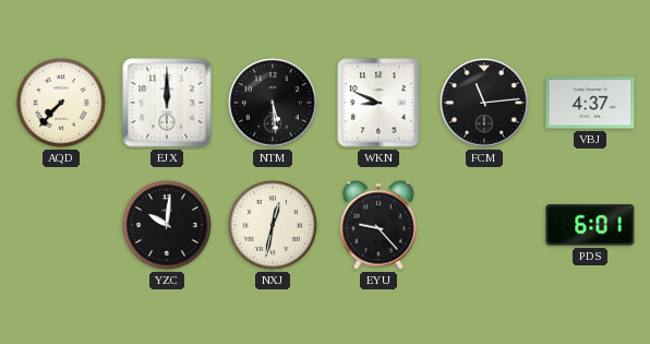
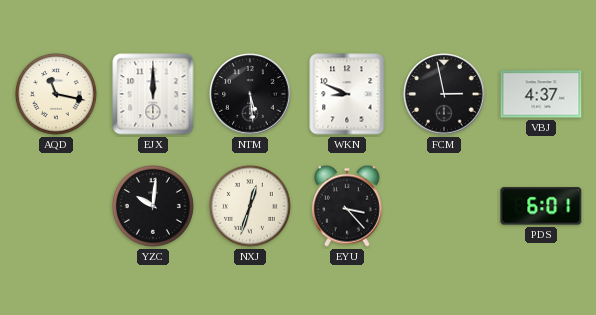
AQD: 7:37 -> 11:17 (56, 94)
FCM: 11:14 -> 2:58 (444, 94)
NXJ: 12:32 -> 12:33 (250, 206)
EYU: 9:23 -> 3:23 (347, 206)
